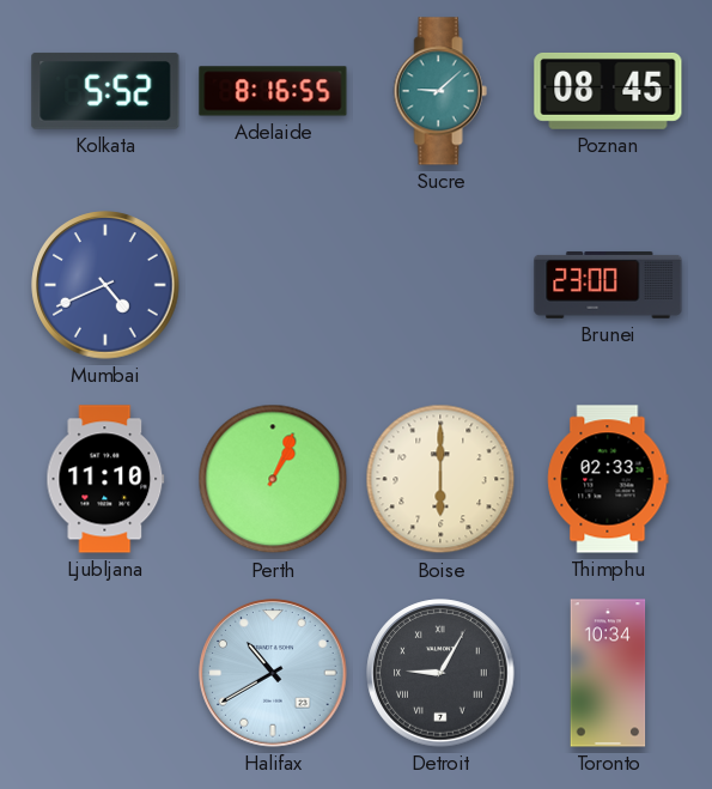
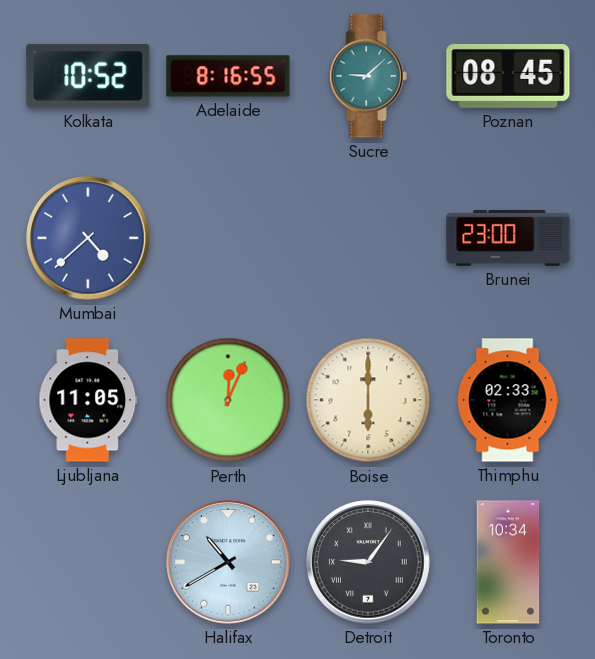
Kolkata: 5:52 -> 10:52 (88, 76)
Mumbai: 4:41 -> 4:38 (88, 238)
Ljubljana: 11:10 -> 11:05 (88, 400)
Perth: 1:04 -> 12:04 (228, 400)
Detroit: 9:05 -> 9:06 (368, 562)
